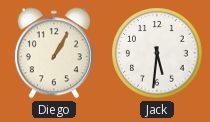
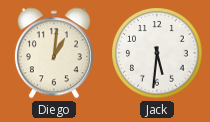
Diego: 1:05 -> 1:01 (54, 53)
